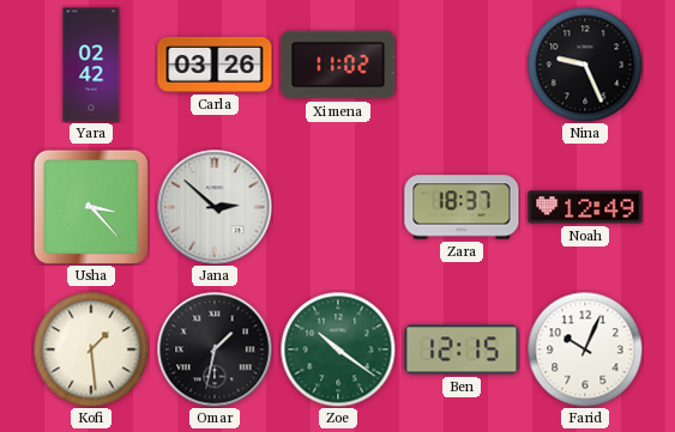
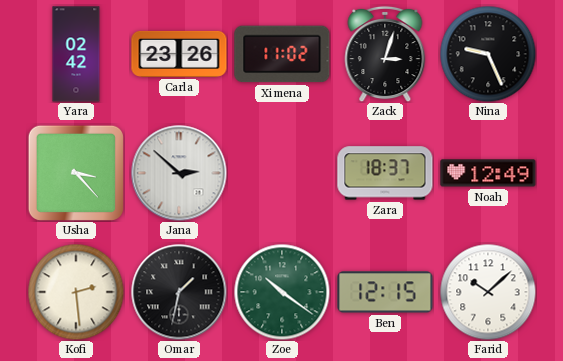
Carla: 03:26 -> 23:26 (179, 54)
Zack: none -> 3:03 (385, 54)
Kofi: 1:29 -> 2:29 (76, 292)
Farid: 10:04 -> 10:08 (488, 292)
